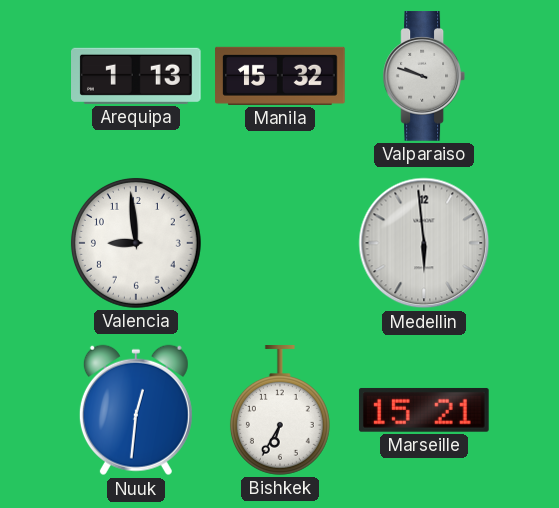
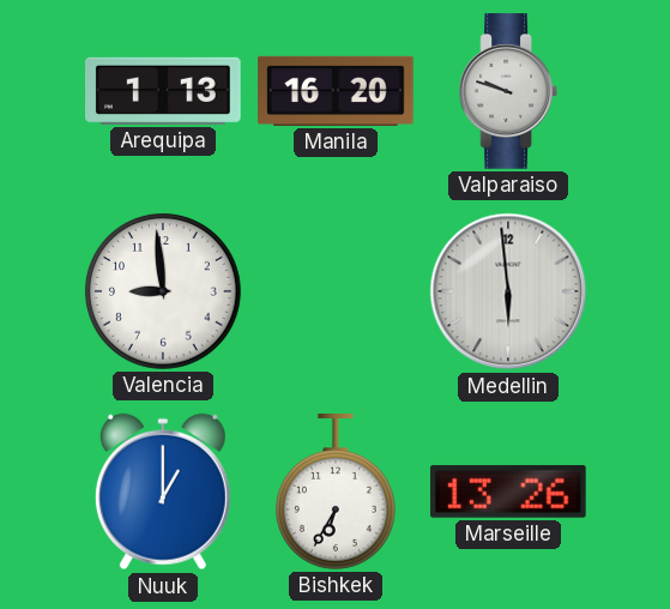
Manila: 15:32 -> 16:20 (336, 91)
Nuuk: 12:31 -> 1:00 (163, 492)
Marseille: 15:21 -> 13:26 (508, 492)
